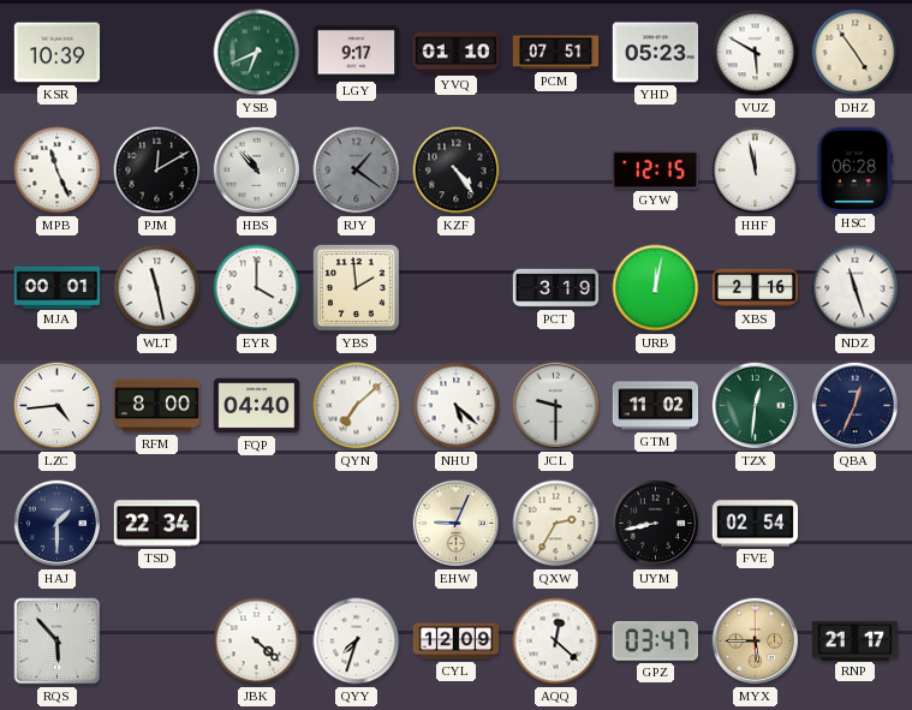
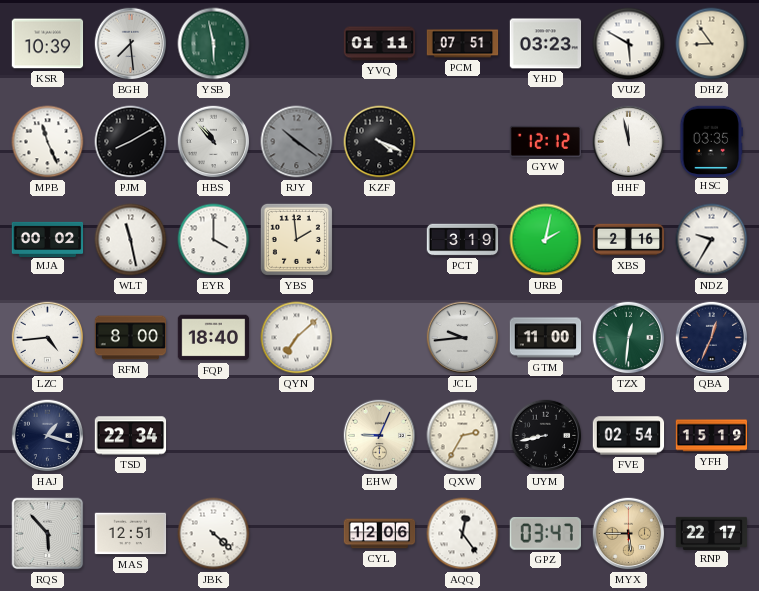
BGH: none -> 7:29 (131, 44)
YSB: 6:41 -> 5:58 (214, 44)
LGY: 9:17 -> none (357, 53)
YVQ: 01:10 -> 01:11 (380, 44)
YHD: 05:23 -> 03:23 (546, 44)
DHZ: 4:54 -> 8:54 (712, 44)
PJM: 12:10 -> 8:10 (131, 142)
RJY: 1:21 -> 10:21 (297, 142)
KZF: 4:24 -> 4:19 (380, 142)
GYW: 12:15 -> 12:12 (545, 141)
HSC: 06:28 -> 03:35 (712, 141)
MJA: 00:01 -> 00:02 (48, 239)
URB: 12:02 -> 2:02 (546, 240)
NDZ: 11:27 -> 9:35 (712, 240)
FQP: 04:40 -> 18:40 (214, 338)
NHU: 5:22 -> none (457, 406)
JCL: 9:30 -> 9:44 (463, 338)
GTM: 11:02 -> 11:00 (546, 338)
HAJ: 1:30 -> 1:18 (48, 436)
YFH: none -> 15:19 (712, 436)
MAS: none -> 12:51 (131, 534)
QYY: 7:33 -> none (357, 642)
CYL: 12:09 -> 12:06 (380, 534)
AQQ: 12:22 -> 12:24 (463, 534)
RNP: 21:17 -> 22:17 (712, 533)
